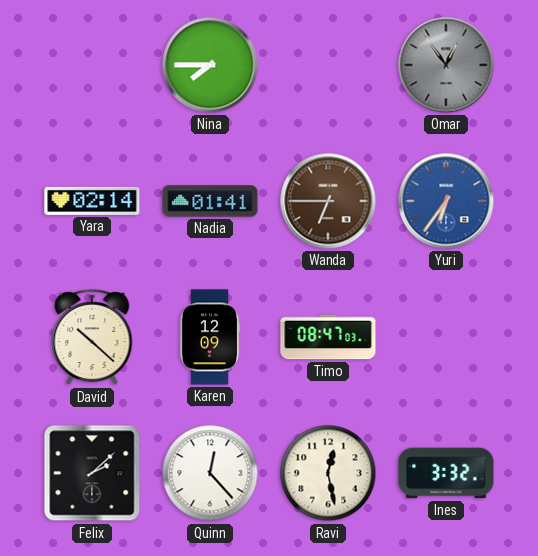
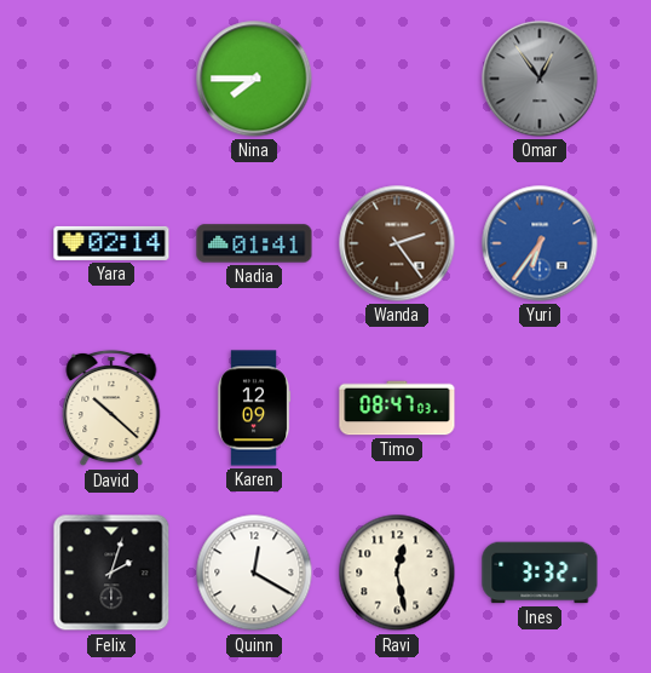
Wanda: 6:45 -> 2:24 (397, 243)
Felix: 2:08 -> 2:03 (111, 573)
Quinn: 12:23 -> 12:20 (254, 573)
